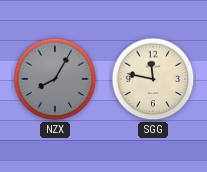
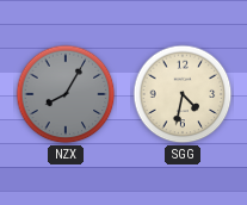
SGG: 11:47 -> 4:32 (183, 94)
